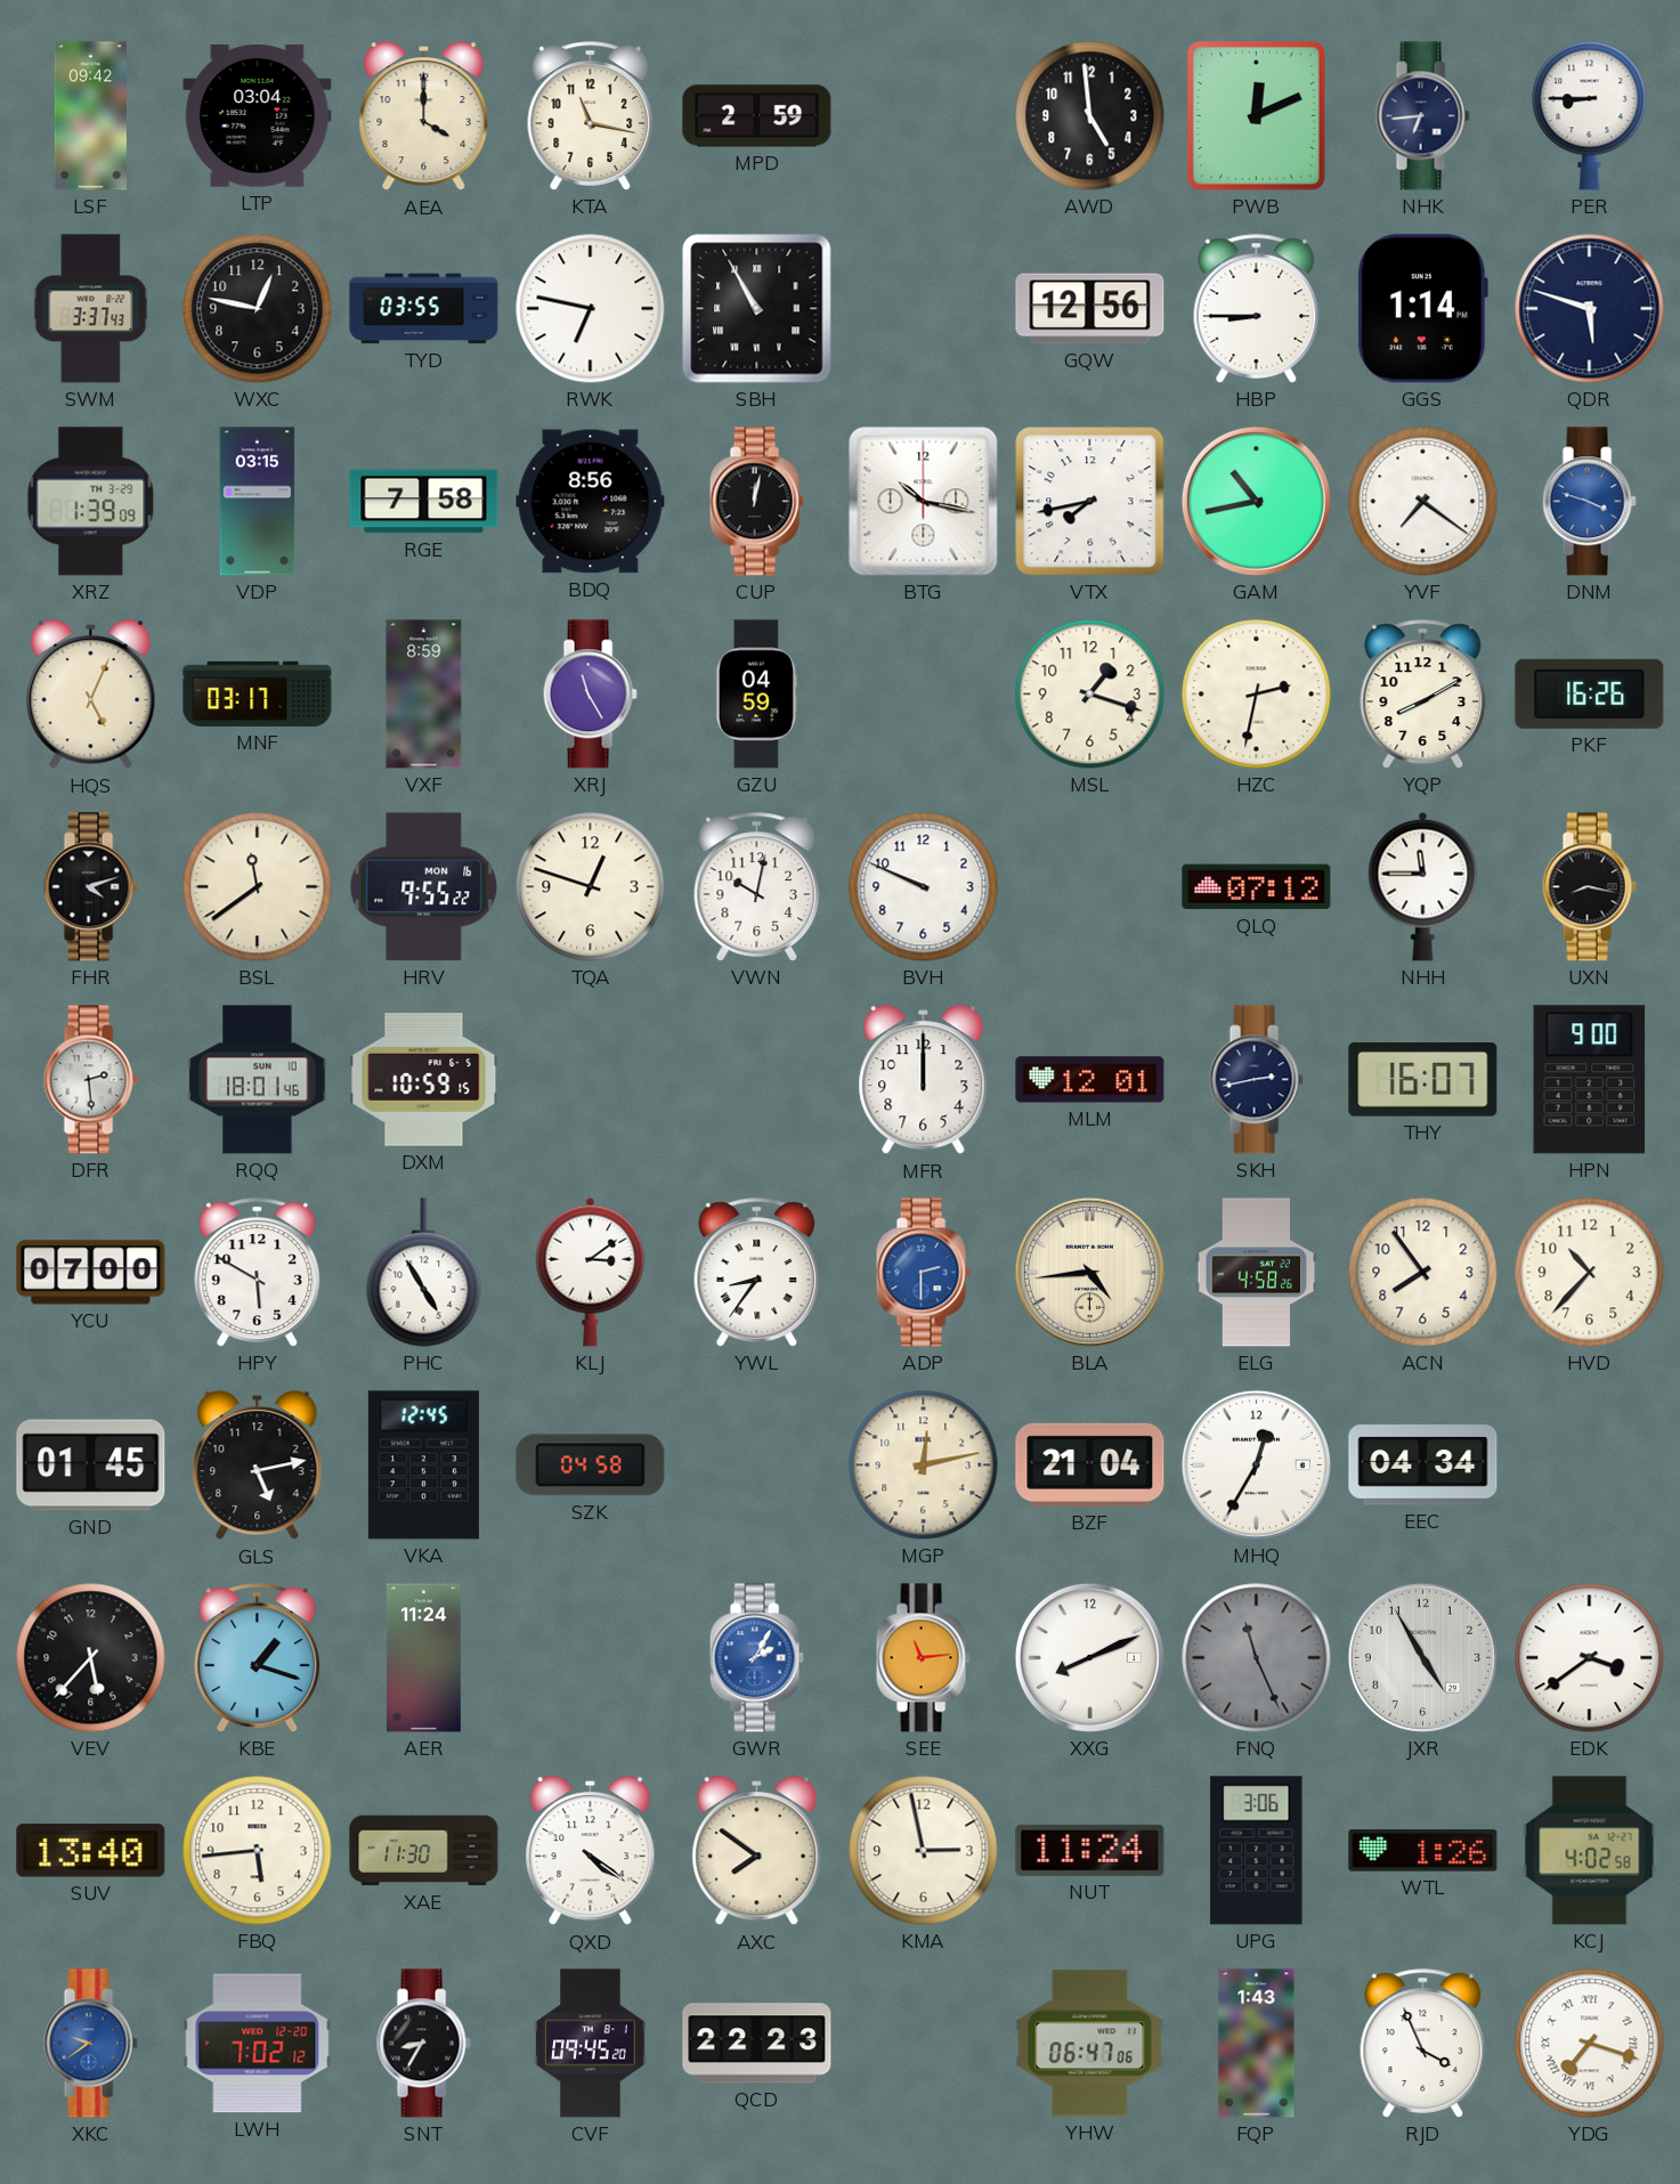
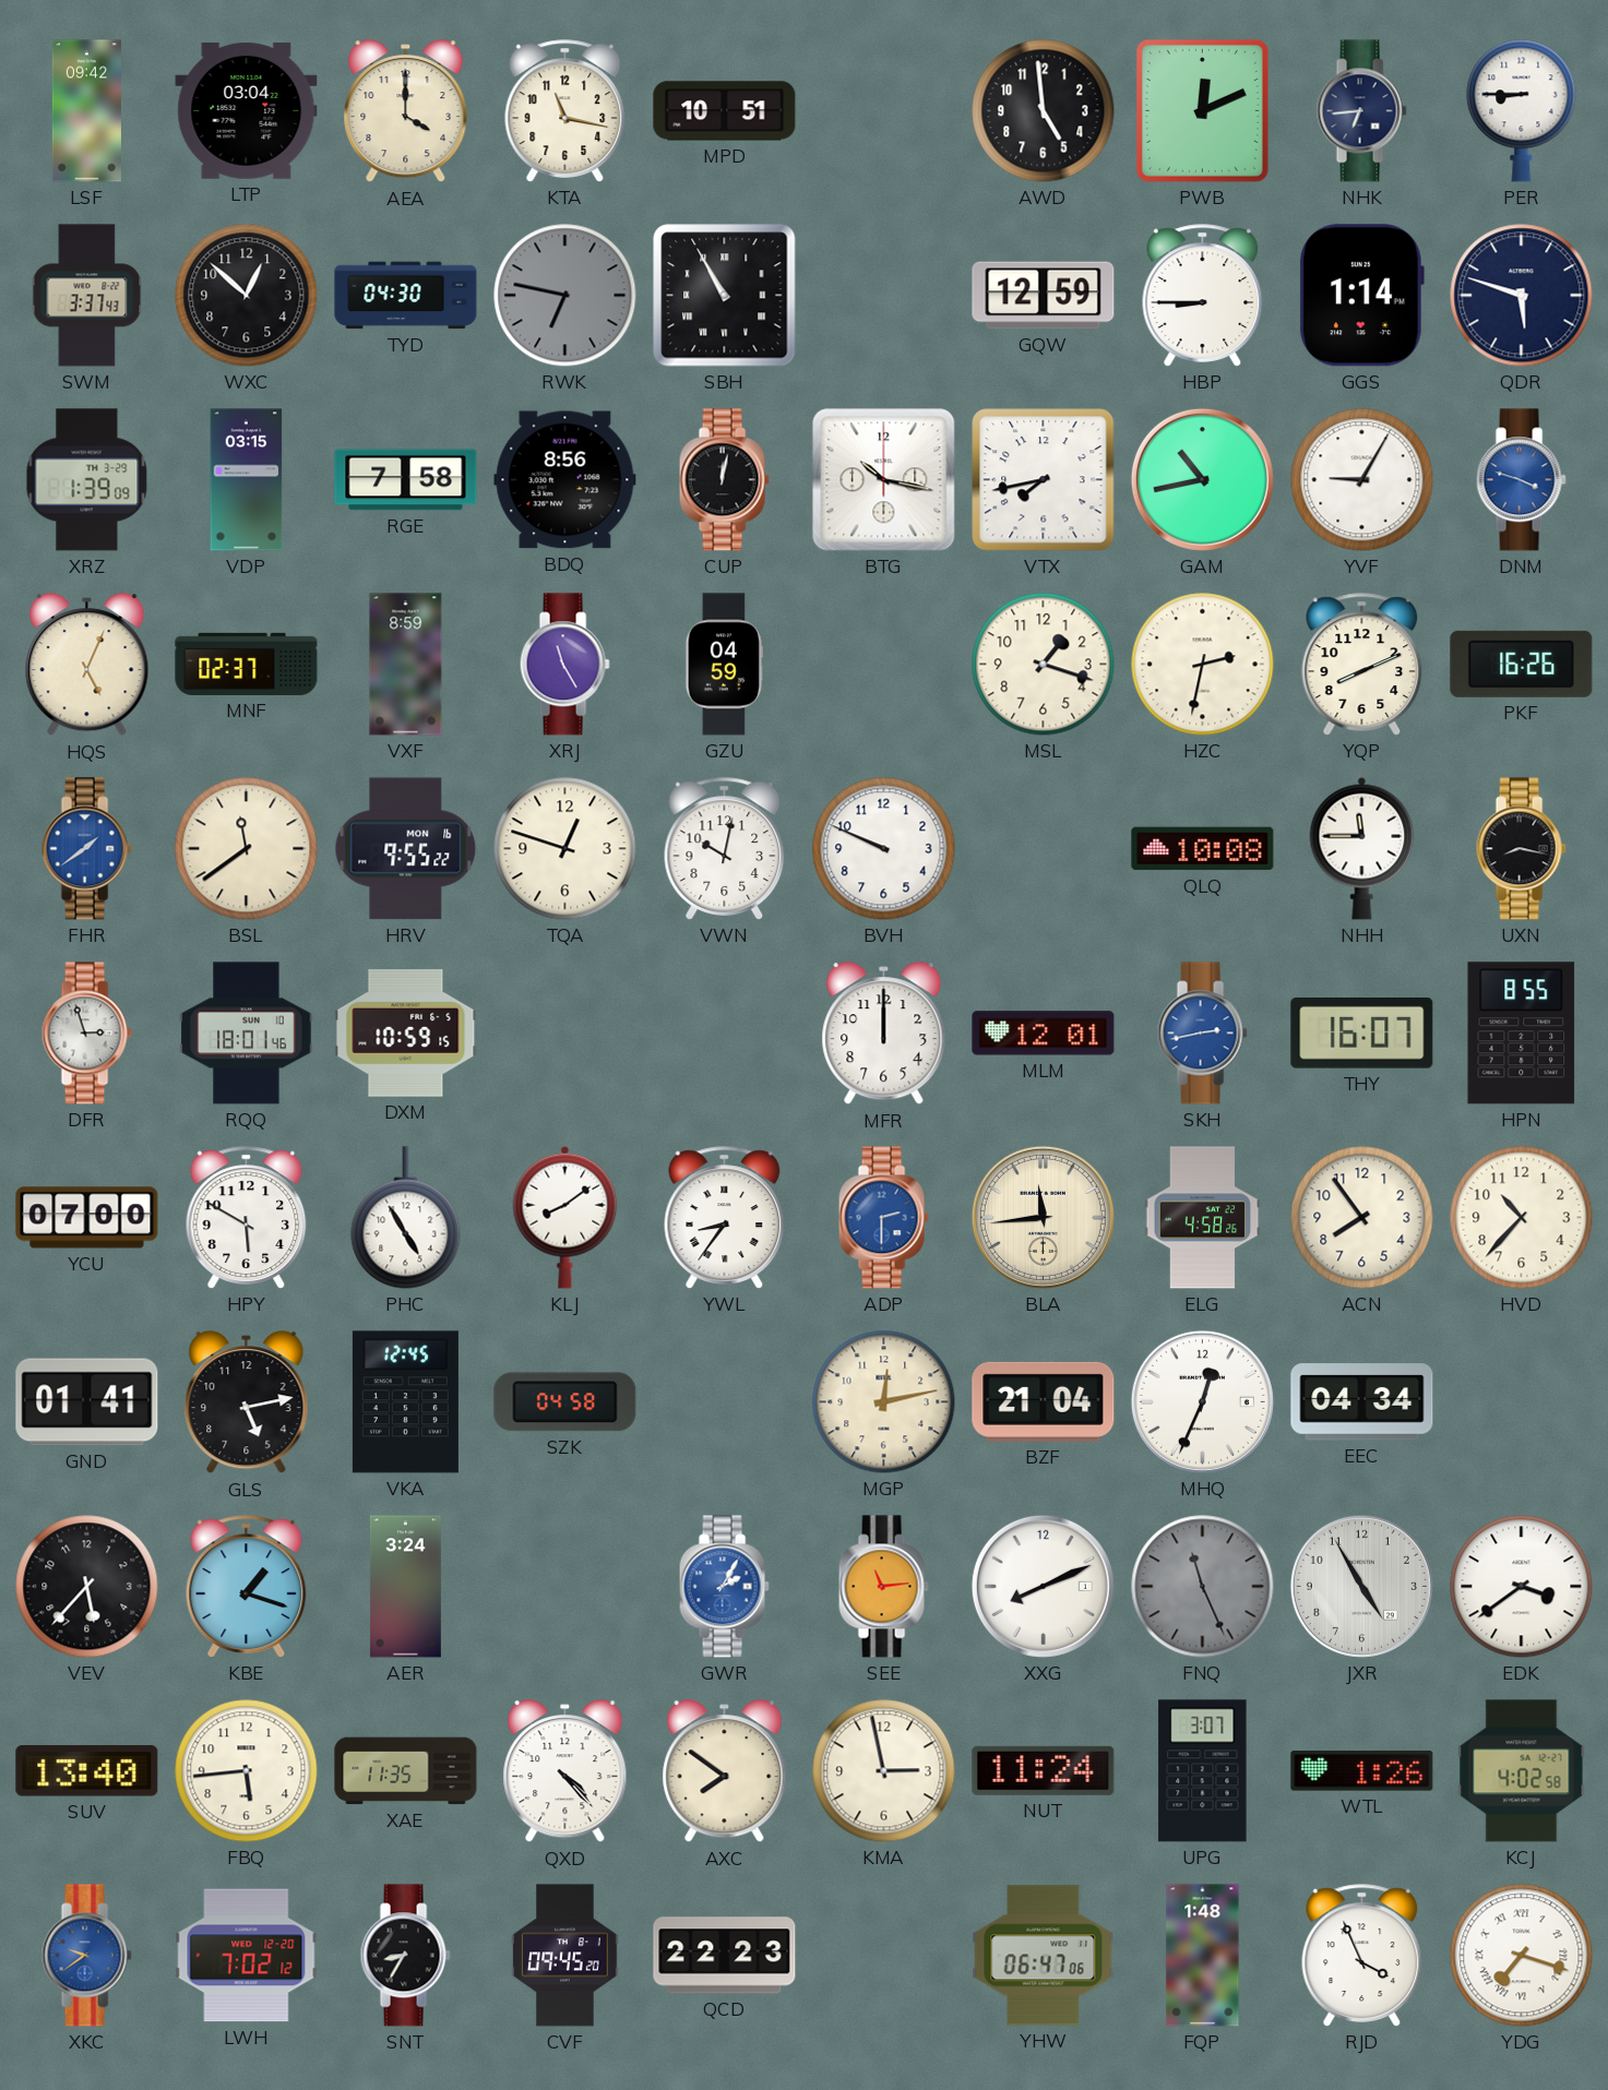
MPD: 2:59 -> 10:51 (725, 111)
WXC: 12:47 -> 12:52 (247, 296)
TYD: 03:55 -> 04:30 (406, 296)
RWK dial: white -> grey (565, 296)
GQW: 12:56 -> 12:59 (1044, 296)
YVF: 7:21 -> 9:05 (1362, 480)
MNF: 03:17 -> 02:37 (247, 664)
YQP: 8:10 -> 8:11 (1362, 665)
FHR: 4:12 -> 1:39 (86, 849)
FHR dial: black -> blue (86, 849)
QLQ: 07:12 -> 10:08 (1203, 849)
DFR: 2:29 -> 2:57 (86, 1034)
SKH dial: navy -> blue (1202, 1034)
HPN: 9:00 -> 8:55 (1522, 1034)
KLJ: 3:09 -> 8:09 (565, 1217)
BLA: 4:44 -> 11:44 (1043, 1217)
GND: 01:45 -> 01:41 (87, 1402)
MHQ: 12:35 -> 12:34 (1202, 1401)
AER: 11:24 -> 3:24 (405, 1587)
XAE: 11:30 -> 11:35 (406, 1771)
QXD: 4:21 -> 4:23 (565, 1771)
UPG: 3:06 -> 3:07 (1203, 1771)
FQP: 1:43 -> 1:48 (1203, 1956)
